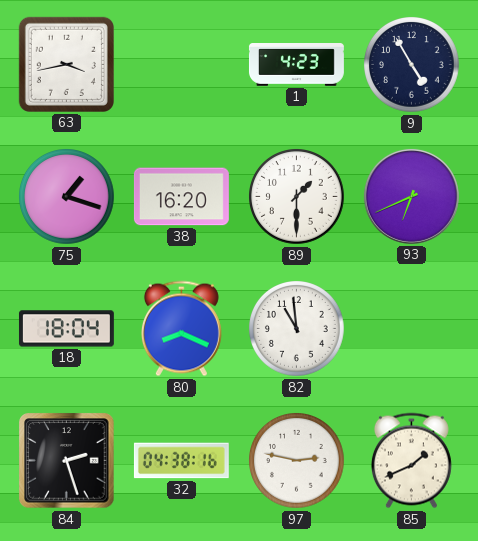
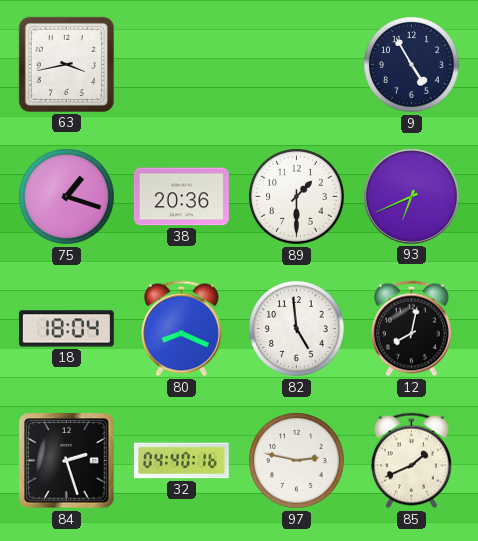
1: 4:23 -> none (296, 65)
38: 16:20 -> 20:36 (181, 197)
82: 10:59 -> 4:59 (297, 329)
12: none -> 8:02 (411, 329)
32: 04:38 -> 04:40 (181, 461)
